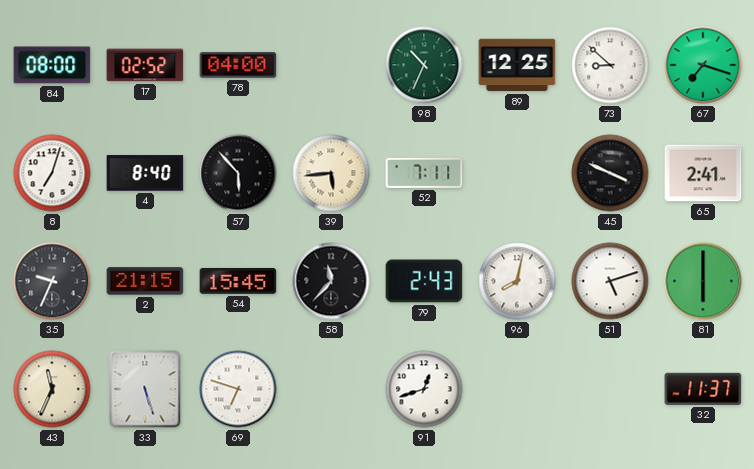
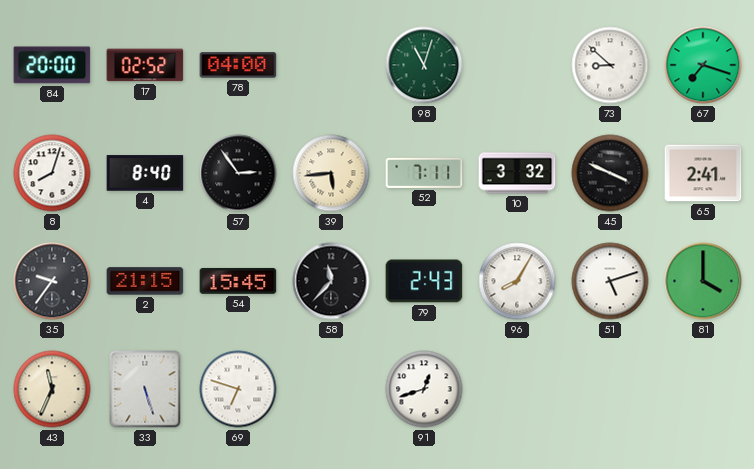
84: 08:00 -> 20:00 (52, 65)
98: 10:34 -> 11:03 (424, 65)
89: 12:25 -> none (517, 65)
8: 7:03 -> 8:03 (52, 173)
57: 5:53 -> 2:54 (238, 173)
10: none -> 3:32 (517, 173)
35: 9:34 -> 9:36 (52, 281)
96: 8:02 -> 8:05 (517, 281)
81: 6:00 -> 4:00 (703, 281)
32: 11:37 -> none (703, 389)
